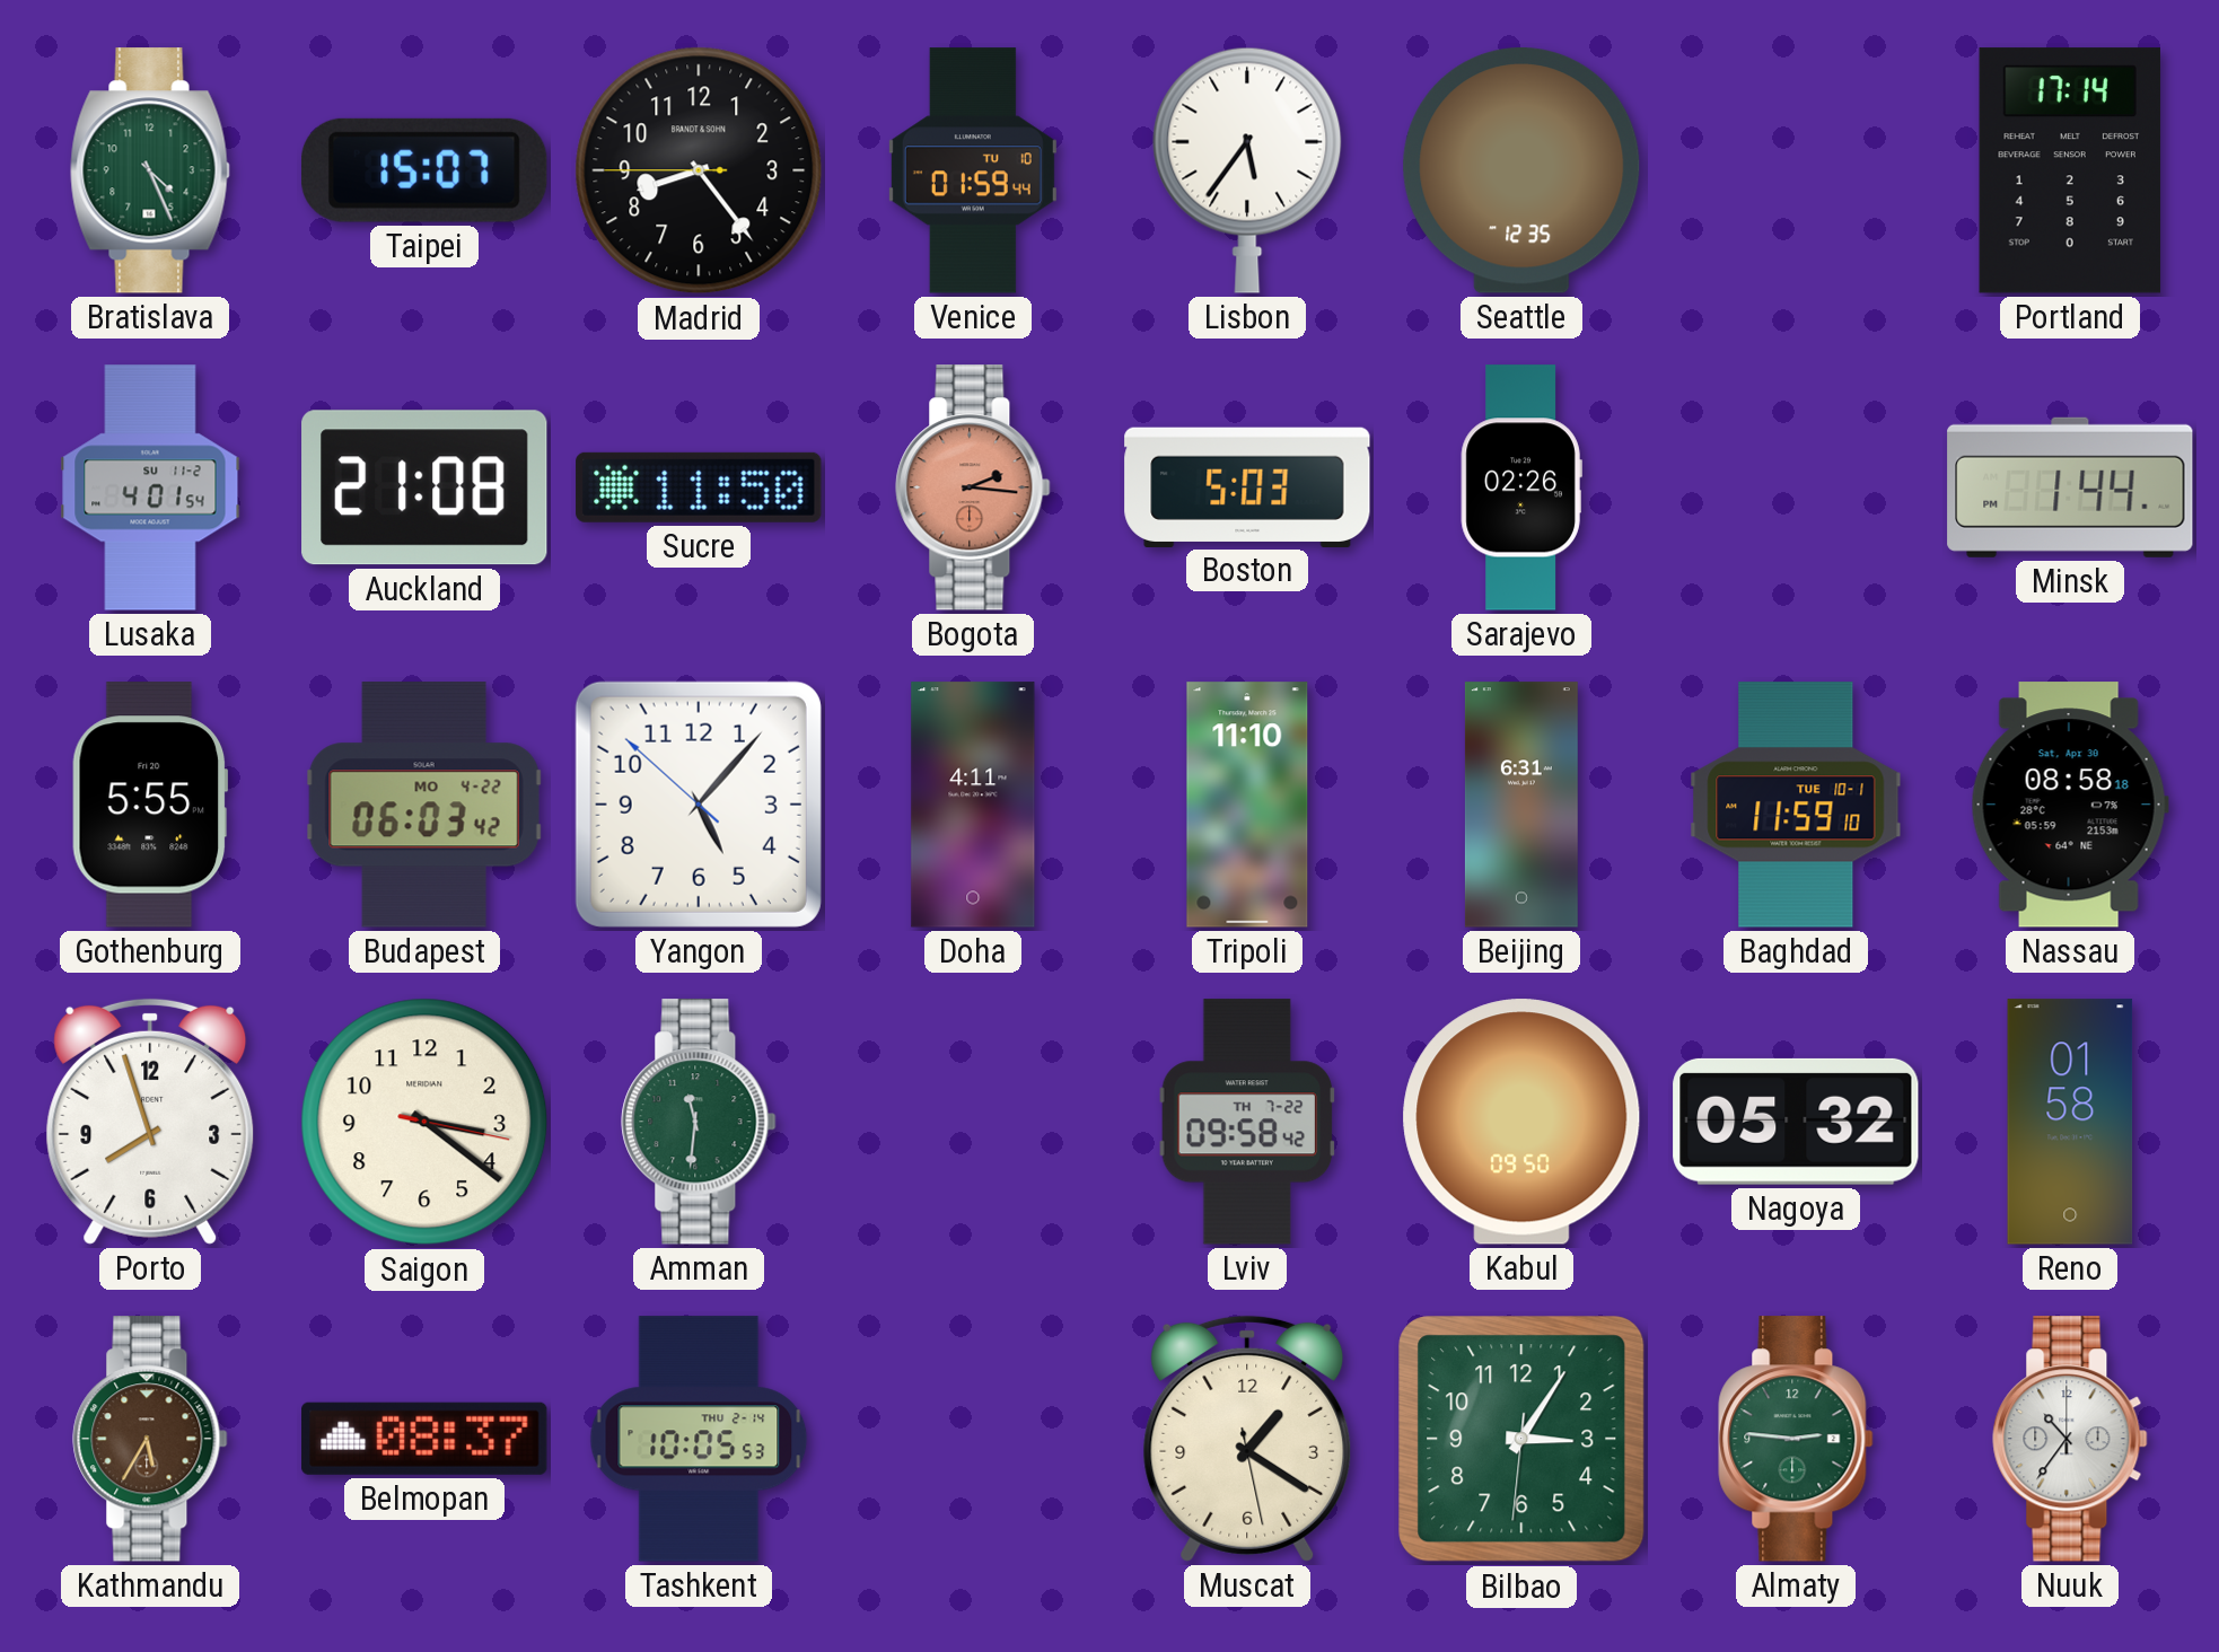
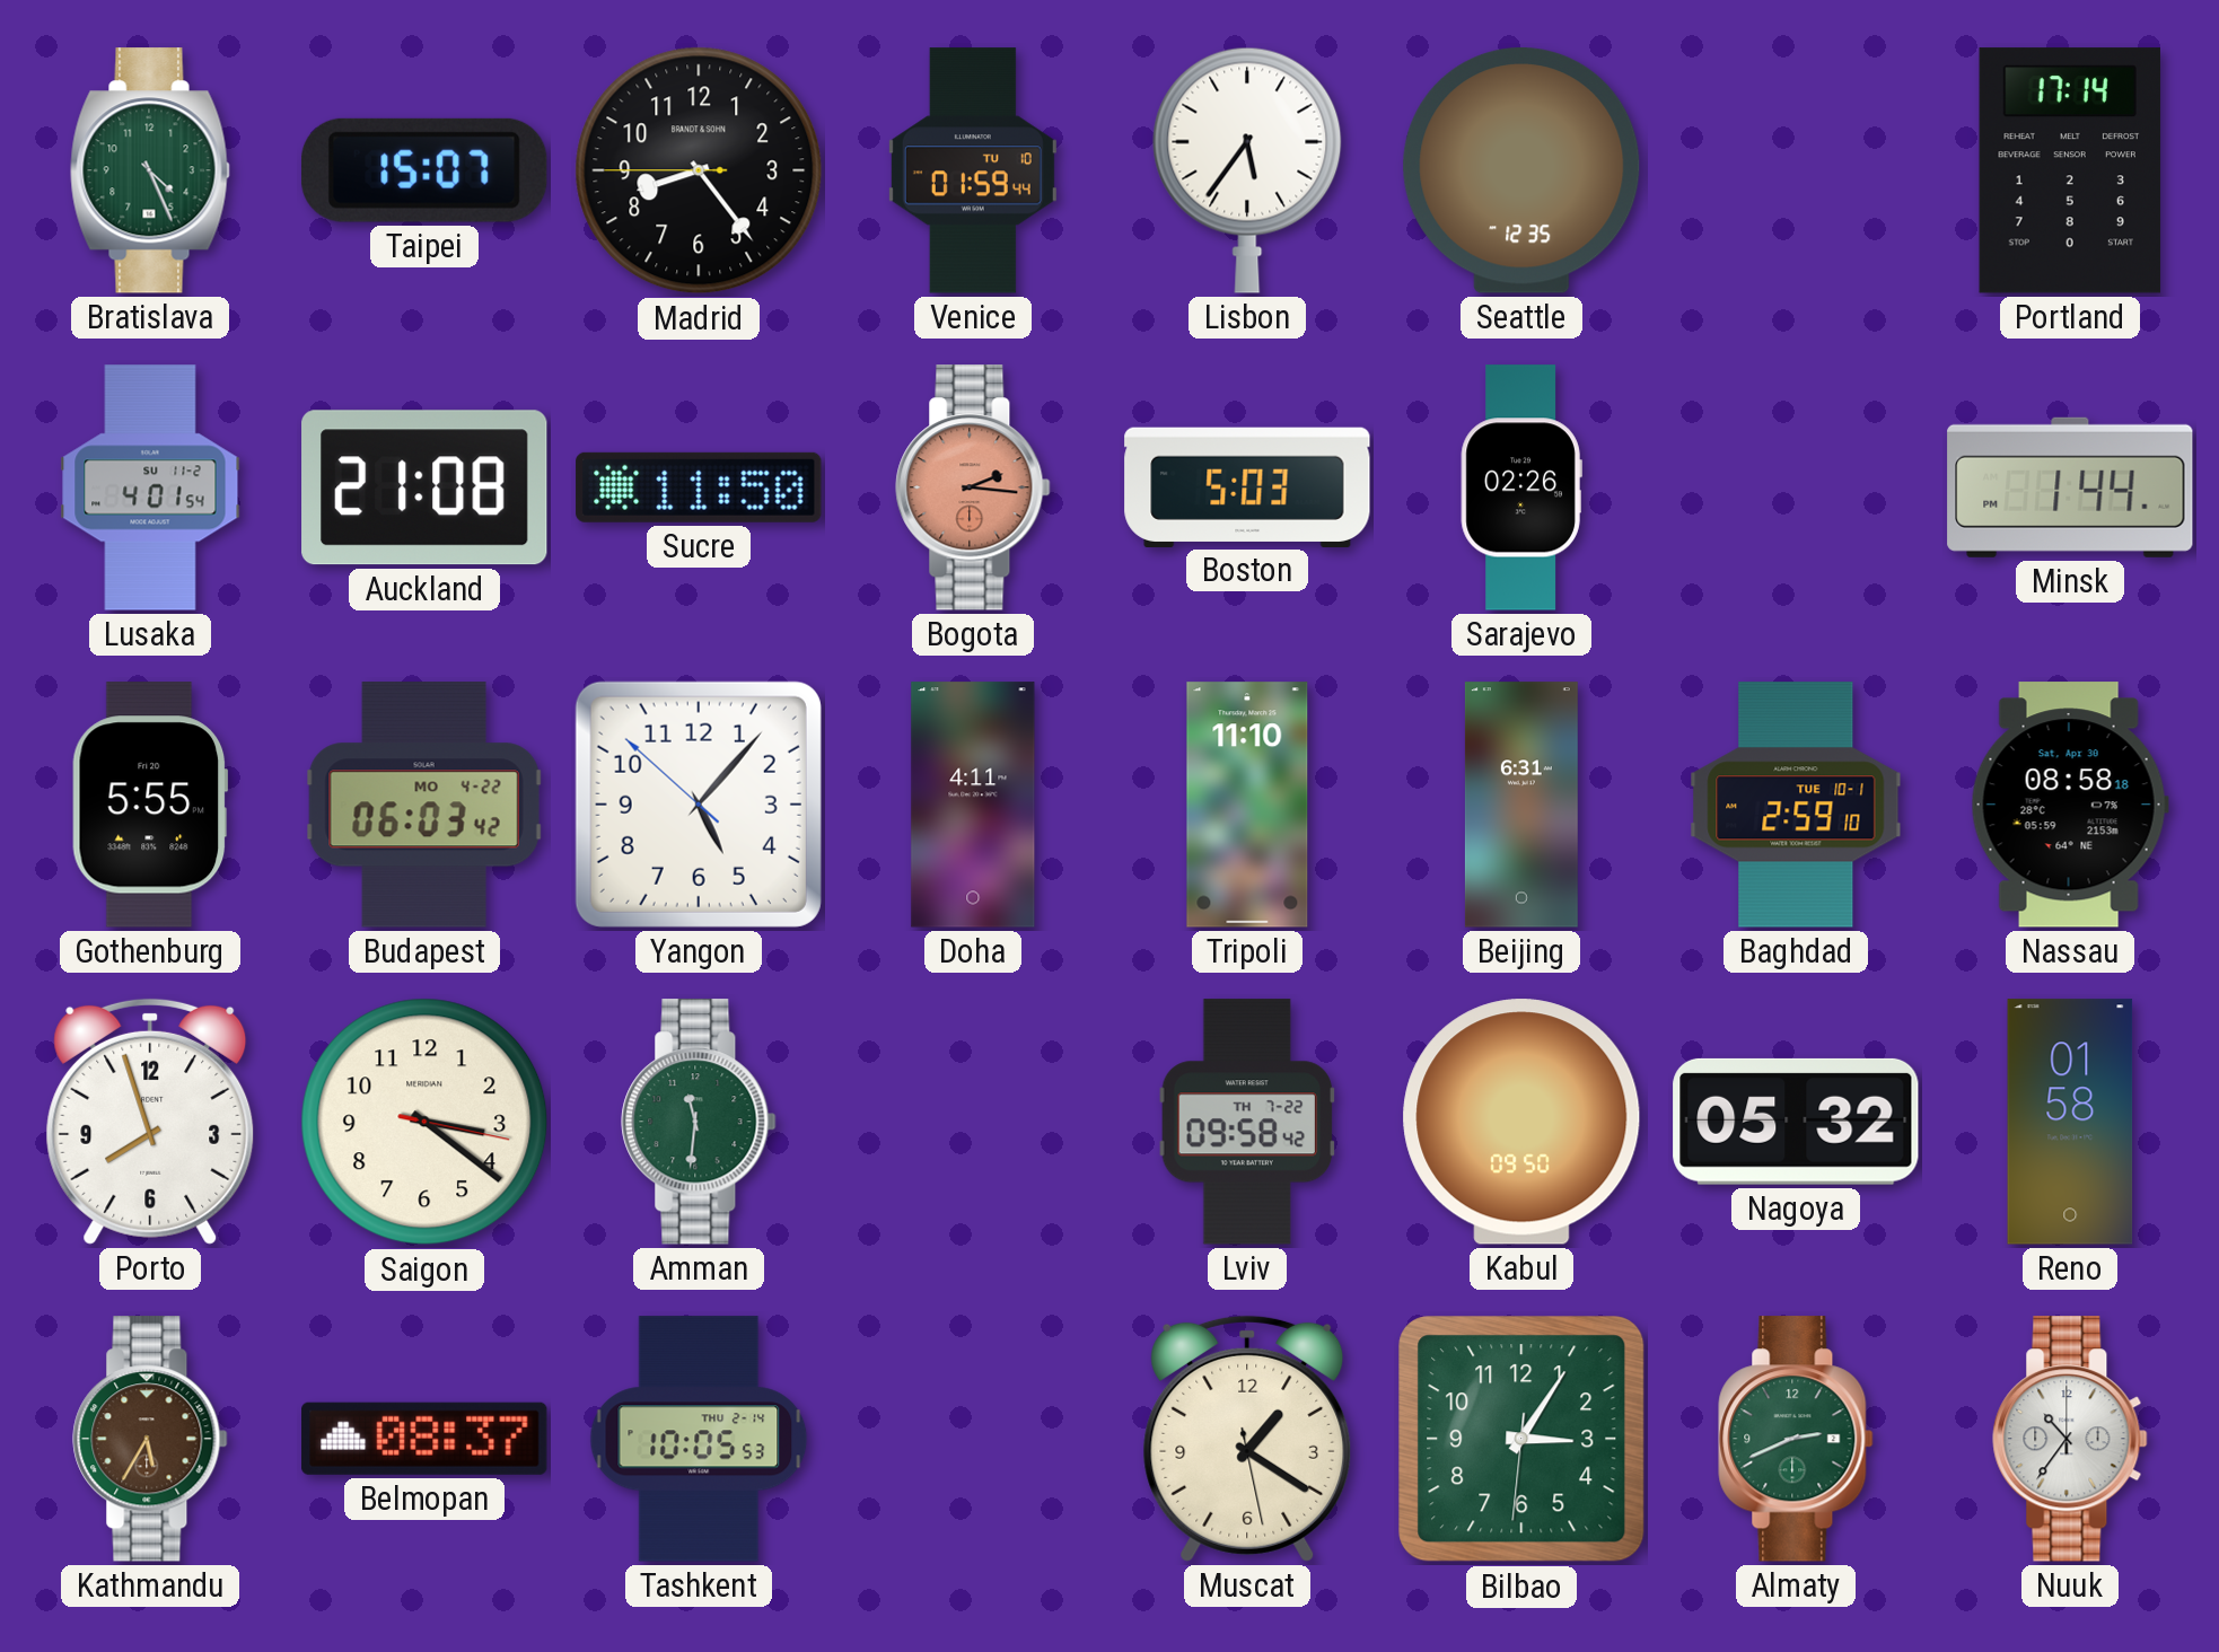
Baghdad: 11:59 -> 2:59 (1796, 805)
Almaty: 2:46 -> 2:41 (1796, 1439)
